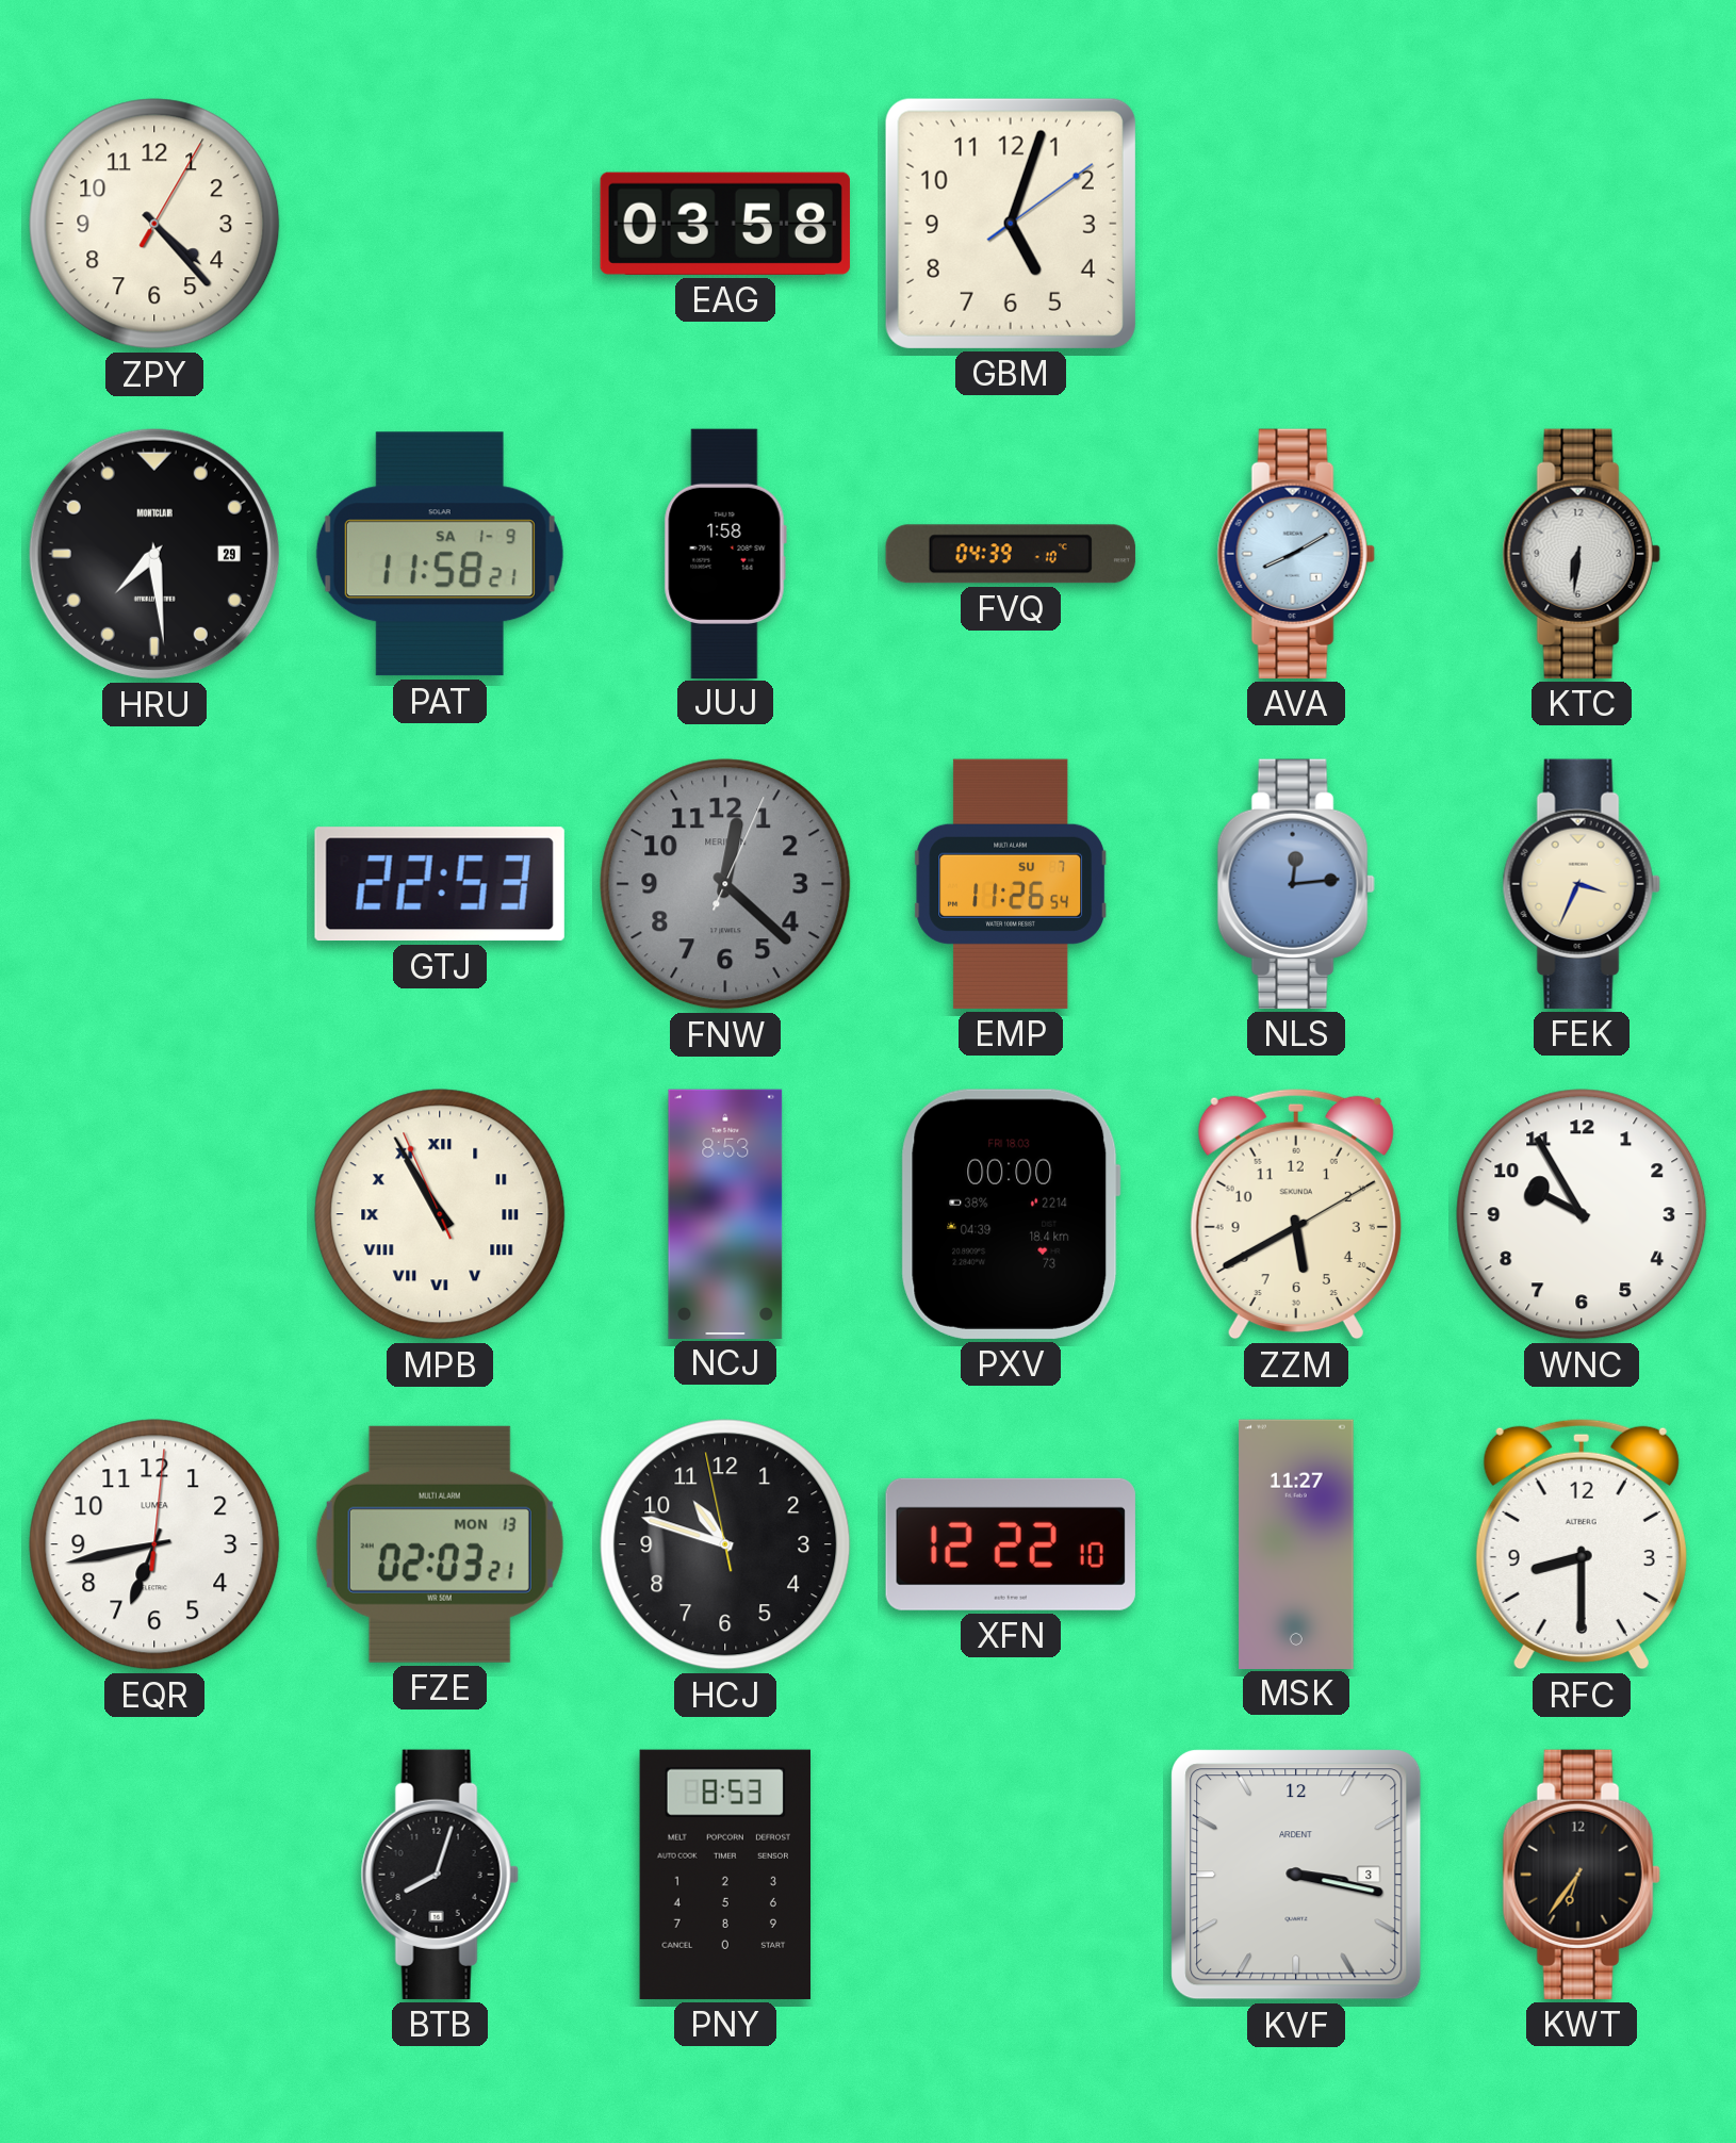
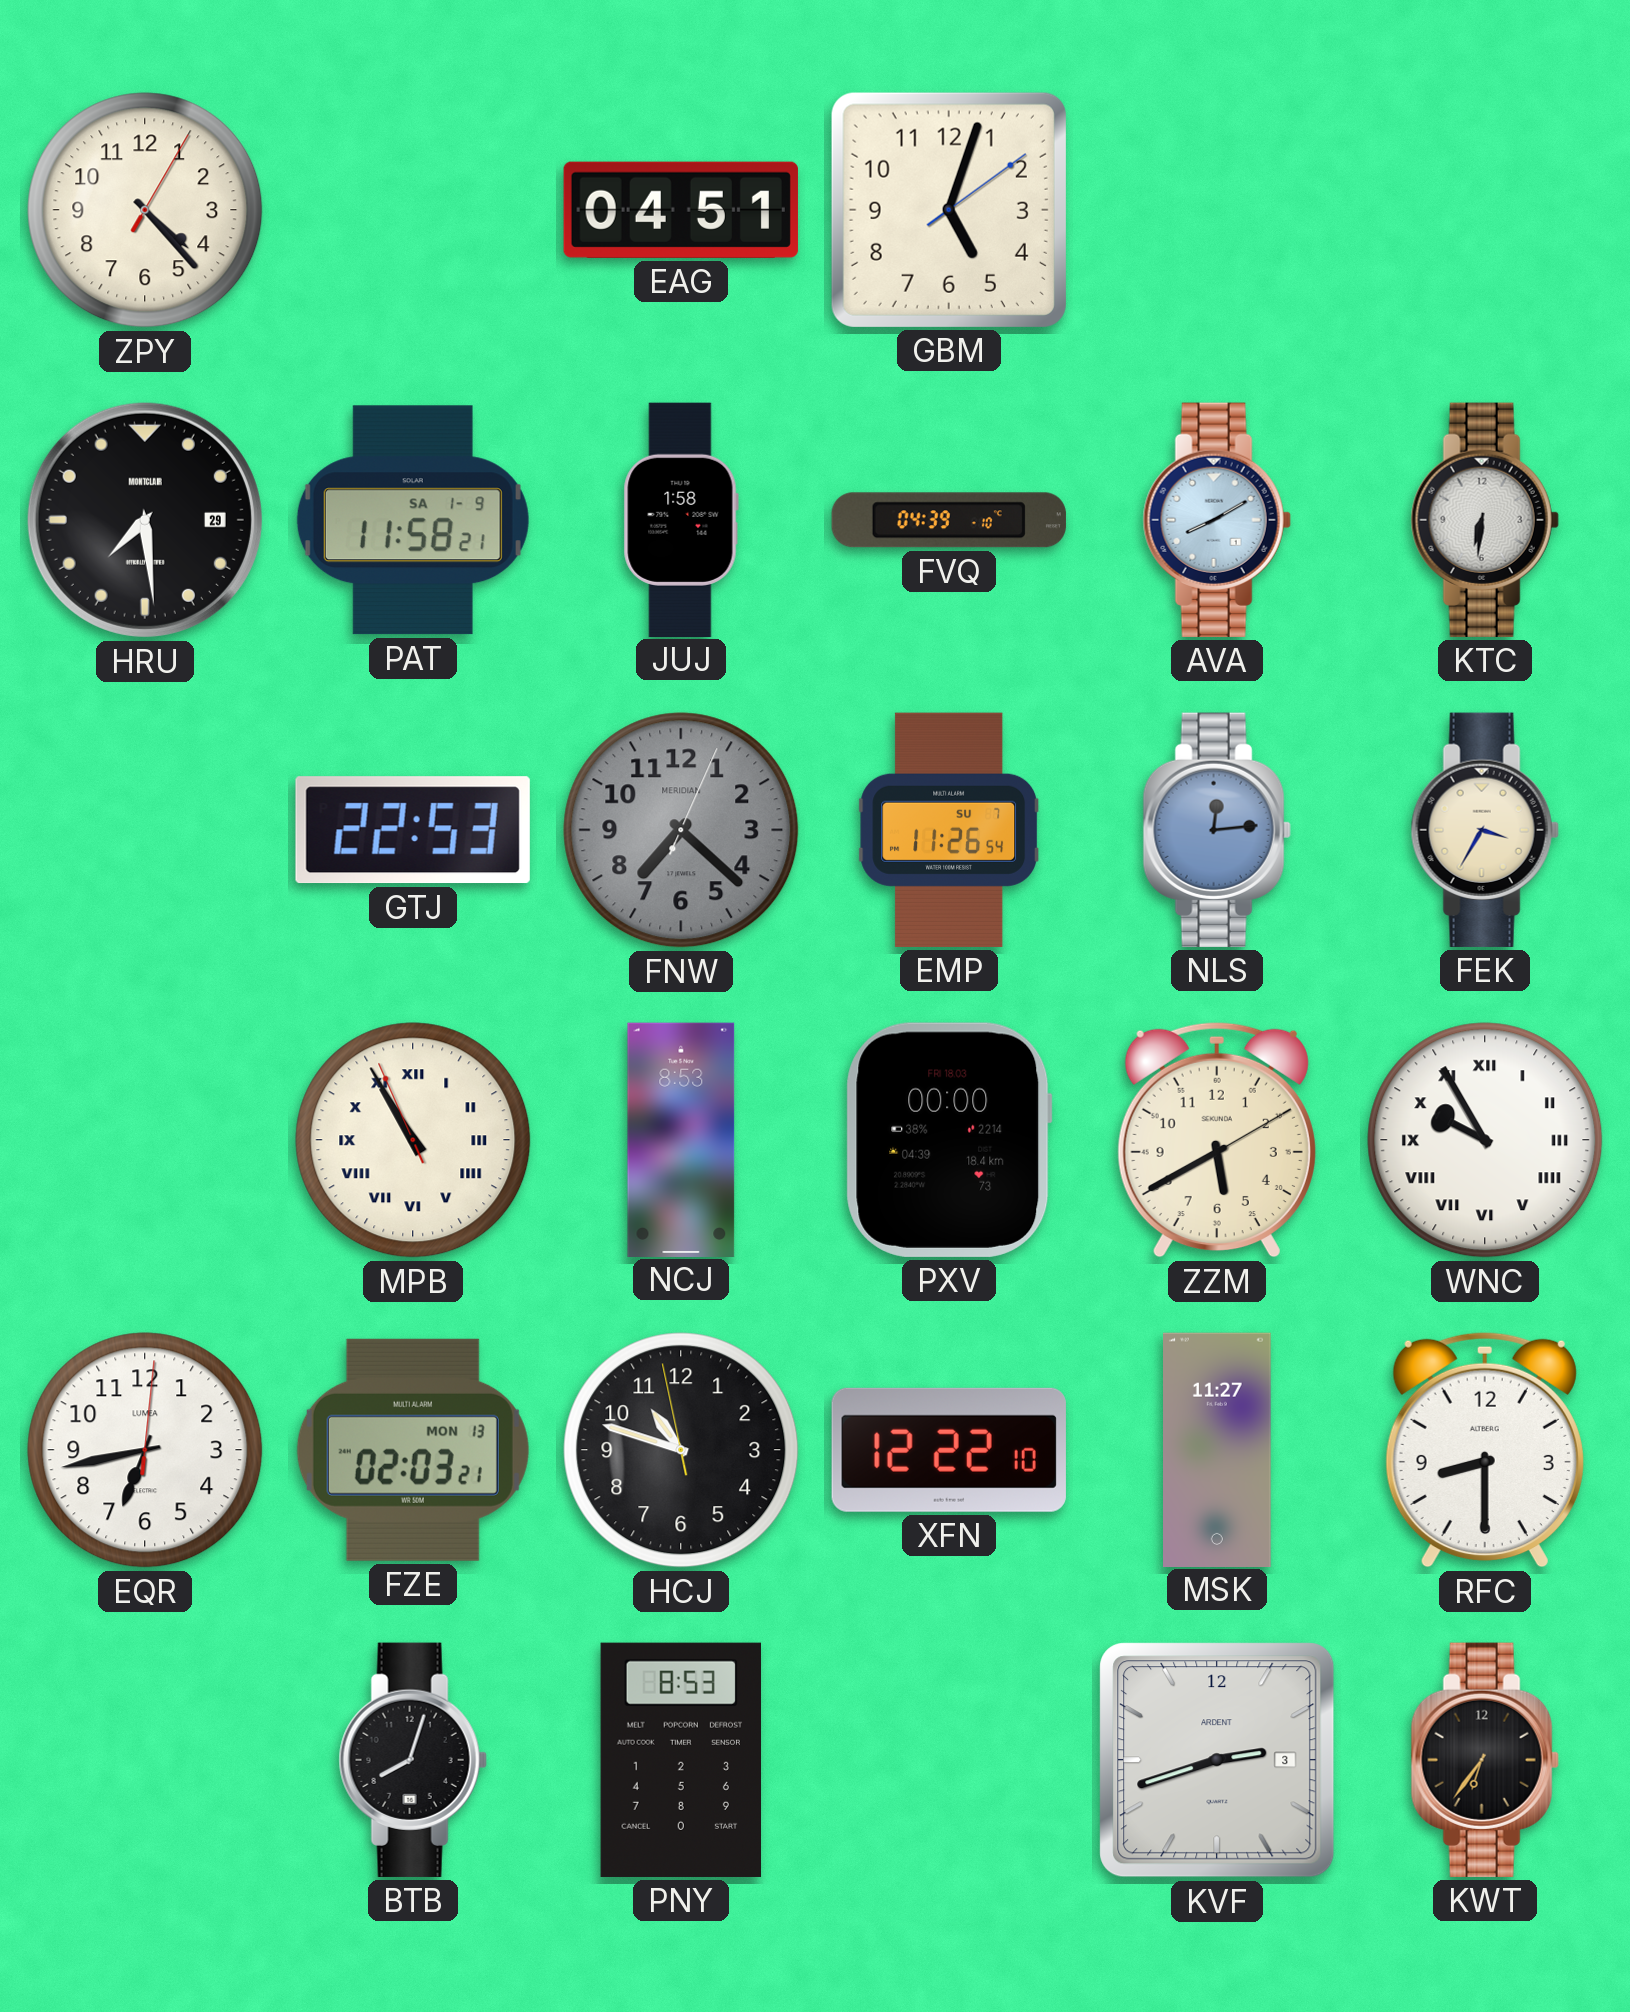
EAG: 03:58 -> 04:51 (681, 210)
FNW: 12:22 -> 7:22 (681, 830)
FEK: 3:34 -> 3:35 (1485, 830)
WNC numerals: Arabic -> Roman (1485, 1140)
KVF: 3:17 -> 2:42 (1217, 1760)
